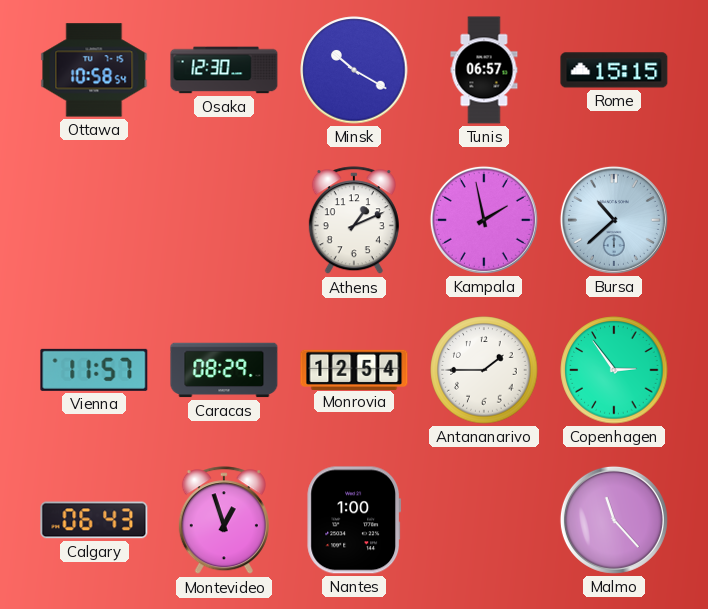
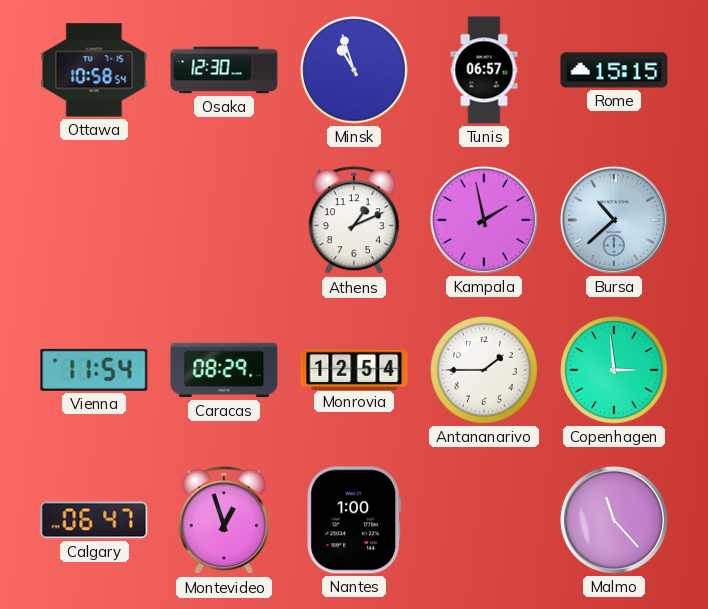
Minsk: 10:20 -> 10:57 (354, 70)
Vienna: 11:57 -> 11:54 (94, 370)
Copenhagen: 2:54 -> 2:59 (614, 370)
Calgary: 06:43 -> 06:47 (94, 520)
